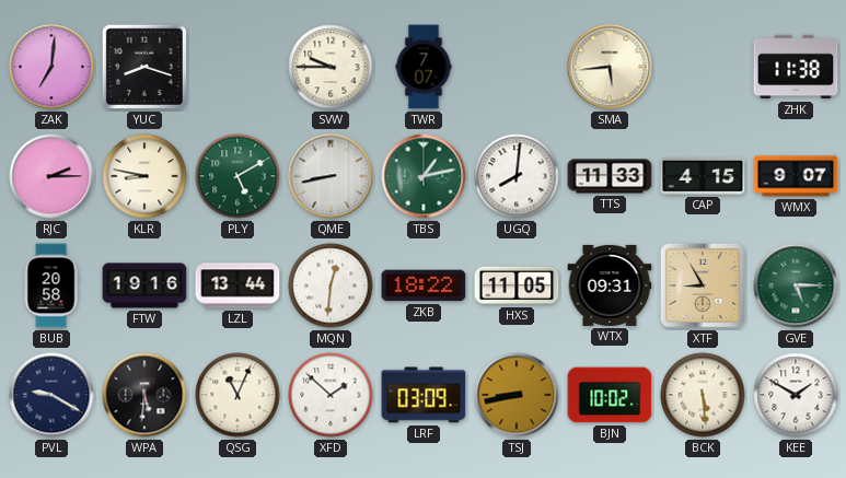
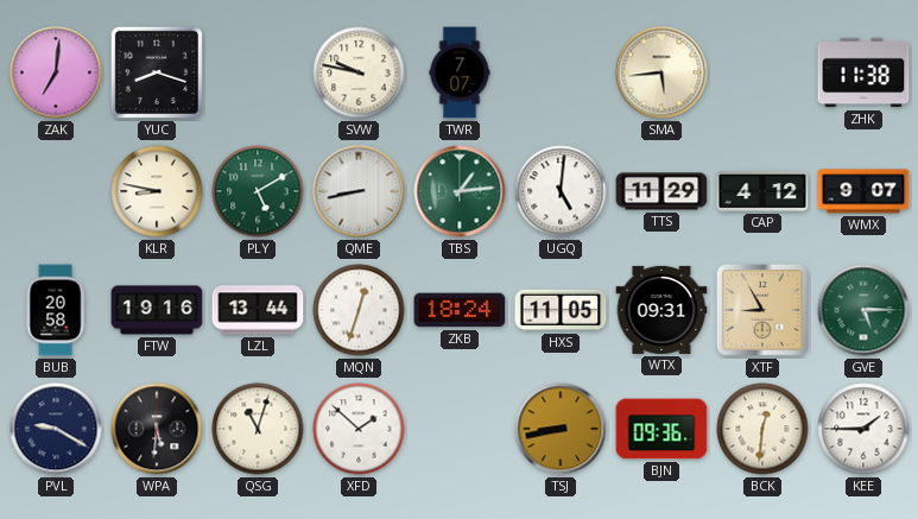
SVW: 9:45 -> 9:47 (359, 72)
RJC: 2:15 -> none (51, 176)
TBS: 1:13 -> 1:14 (460, 191)
UGQ: 8:01 -> 5:01 (561, 191)
TTS: 11:33 -> 11:29 (661, 191)
CAP: 4:15 -> 4:12 (762, 191)
MQN: 12:31 -> 12:33 (359, 310)
ZKB: 18:22 -> 18:24 (460, 310)
QSG: 11:04 -> 11:03 (258, 429)
LRF: 03:09 -> none (424, 395)
BJN: 10:02 -> 09:36 (661, 429)
BCK: 5:29 -> 12:31 (762, 429)
KEE: 1:50 -> 1:45 (863, 429)
